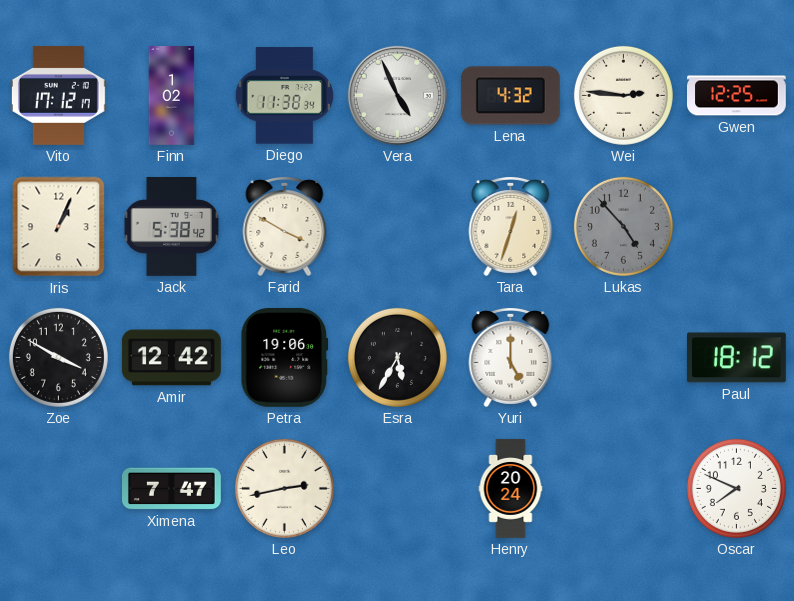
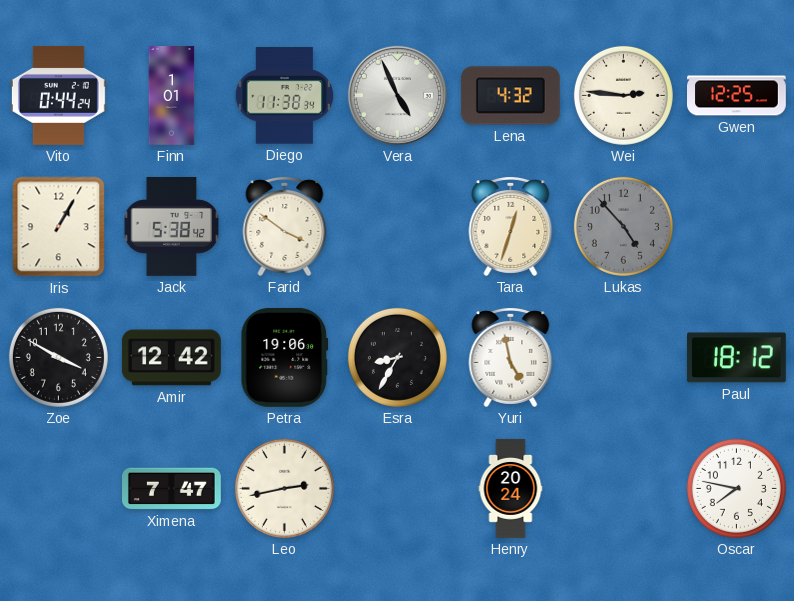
Vito: 17:12 -> 0:44 (58, 95)
Finn: 1:02 -> 1:01 (172, 96)
Iris: 1:04 -> 1:05 (59, 227)
Farid: 3:50 -> 3:51 (285, 226)
Esra: 5:35 -> 8:35 (397, 357)
Yuri: 5:00 -> 4:58 (511, 357)
Oscar: 7:49 -> 7:47 (736, 488)
